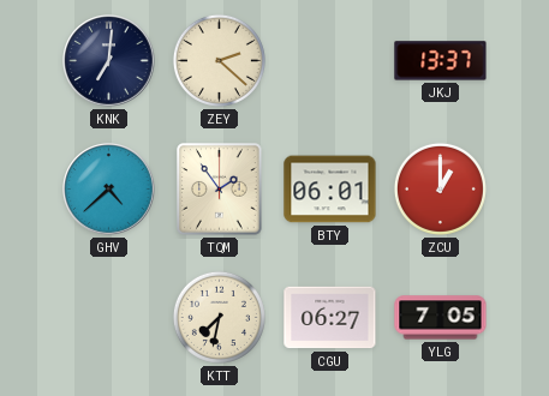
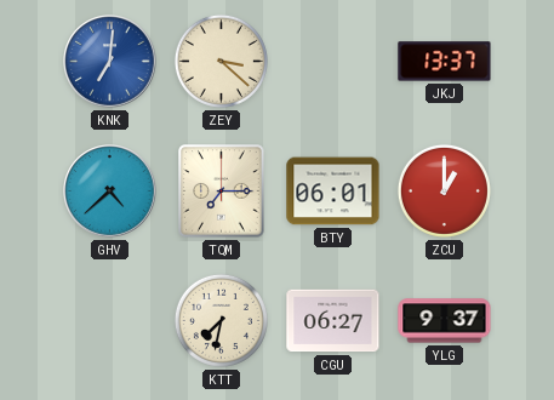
KNK dial: navy -> blue (110, 62)
ZEY: 2:22 -> 3:22 (221, 61)
TQM: 1:54 -> 7:15 (222, 192)
YLG: 7:05 -> 9:37 (445, 321)
